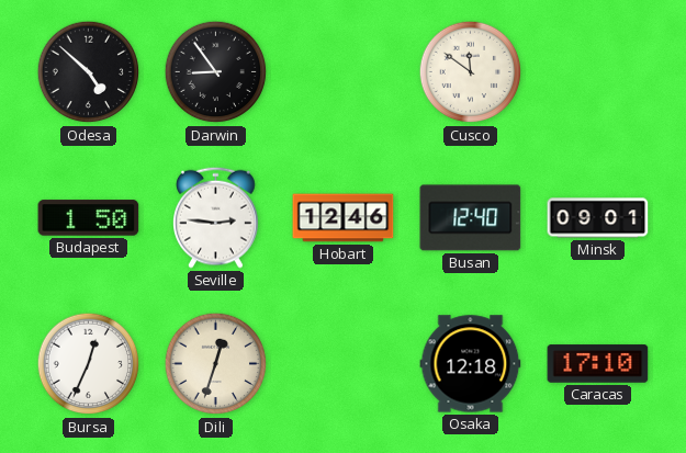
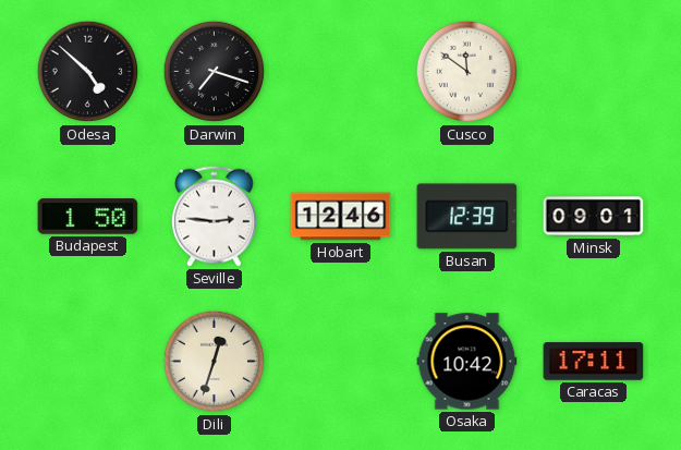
Darwin: 8:54 -> 7:18 (215, 72)
Busan: 12:40 -> 12:39 (467, 217)
Bursa: 12:34 -> none (89, 364)
Osaka: 12:18 -> 10:42 (467, 362)
Caracas: 17:10 -> 17:11 (594, 362)
